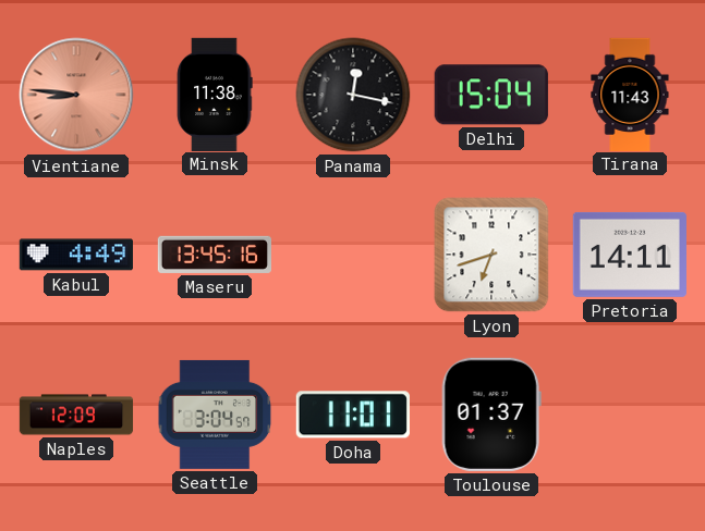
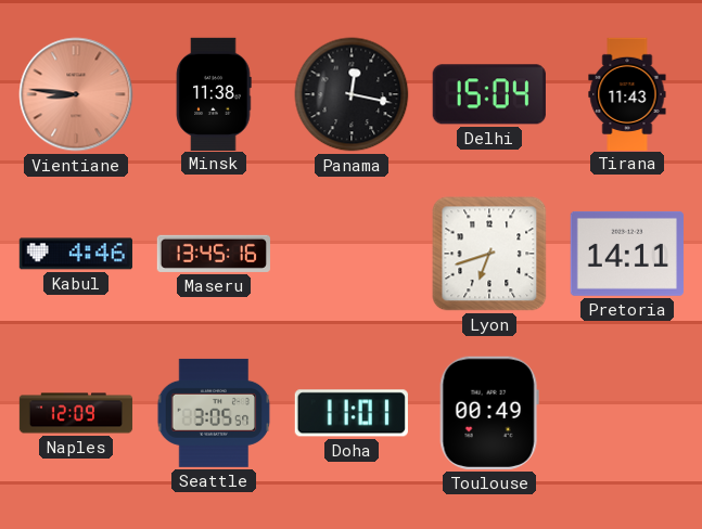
Kabul: 4:49 -> 4:46 (76, 254)
Seattle: 3:04 -> 3:05 (214, 413)
Toulouse: 01:37 -> 00:49 (489, 413)
